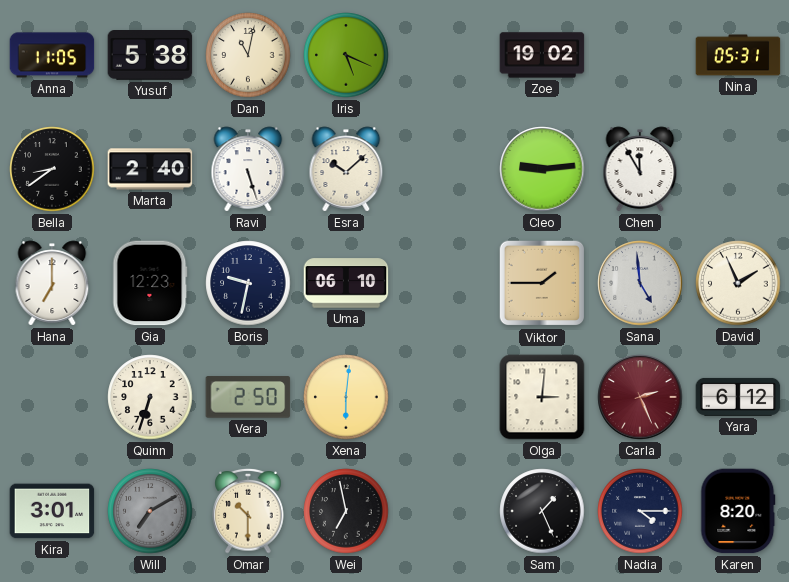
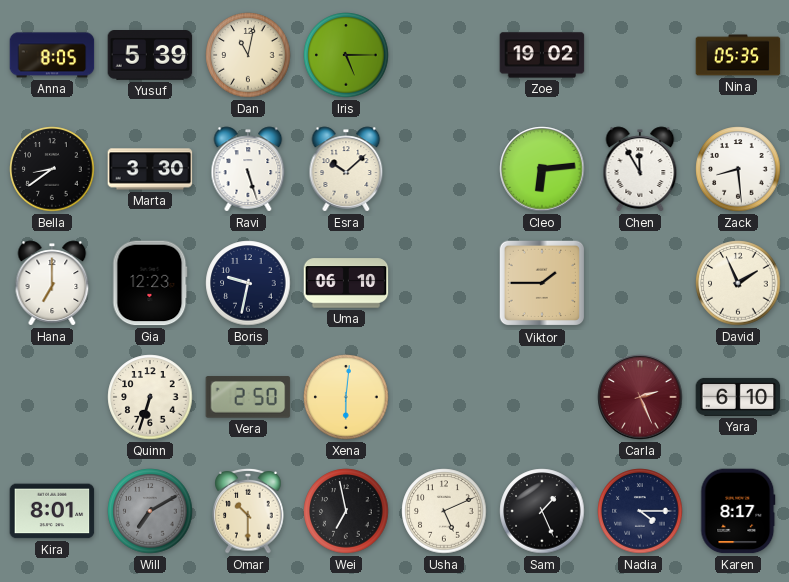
Anna: 11:05 -> 8:05 (52, 55)
Yusuf: 5:38 -> 5:39 (150, 56)
Iris: 5:19 -> 5:15 (346, 55)
Nina: 05:31 -> 05:35 (738, 55)
Marta: 2:40 -> 3:30 (150, 169)
Cleo: 9:14 -> 6:14 (542, 169)
Zack: none -> 8:29 (738, 169)
Sana: 4:59 -> none (640, 283)
Olga: 3:01 -> none (542, 397)
Yara: 6:12 -> 6:10 (738, 397)
Kira: 3:01 -> 8:01 (52, 511)
Usha: none -> 5:11 (444, 511)
Karen: 8:20 -> 8:17 (738, 511)
